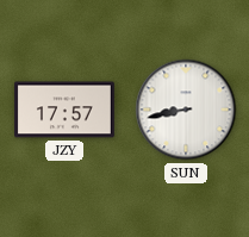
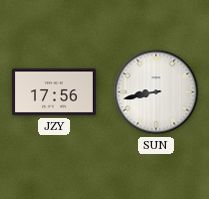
JZY: 17:57 -> 17:56 (54, 92)
